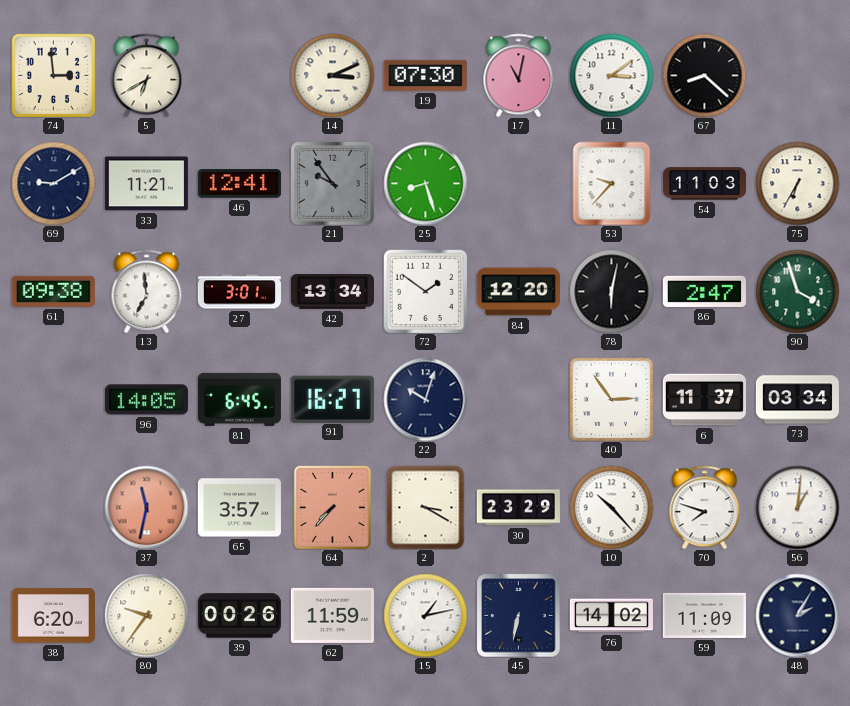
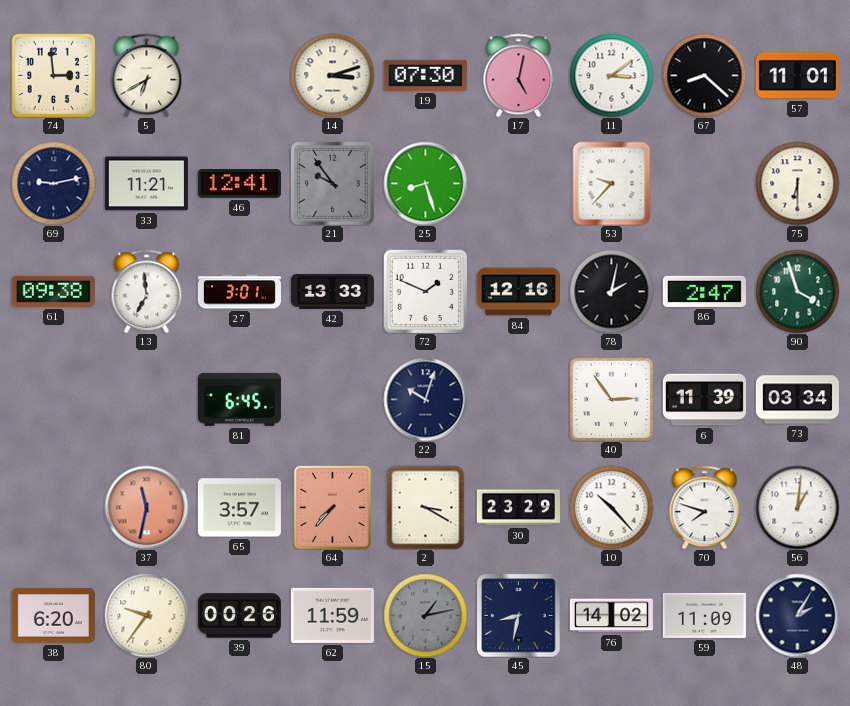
14: 3:11 -> 3:12 (332, 75)
17: 11:02 -> 5:02 (519, 75)
57: none -> 11:01 (797, 76)
69: 9:10 -> 9:13 (53, 183)
54: 11:03 -> none (704, 184)
75: 6:35 -> 6:30 (797, 183)
42: 13:34 -> 13:33 (332, 292)
72: 1:51 -> 1:49 (425, 291)
84: 12:20 -> 12:16 (518, 292)
78: 6:02 -> 2:02 (611, 291)
96: 14:05 -> none (146, 400)
91: 16:27 -> none (332, 399)
6: 11:37 -> 11:39 (704, 400)
15 dial: white -> grey (425, 615)
45: 6:32 -> 8:32 (518, 615)
